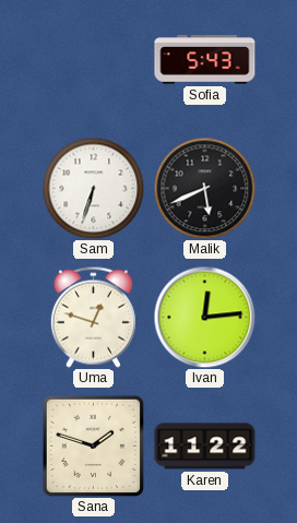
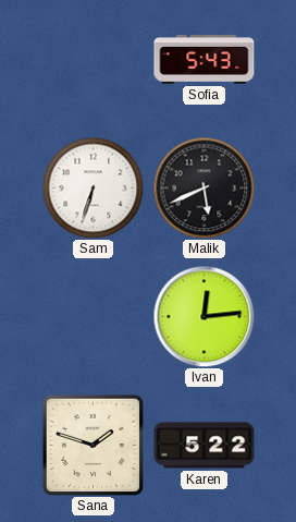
Uma: 12:48 -> none (93, 317)
Karen: 11:22 -> 5:22 (205, 446)
